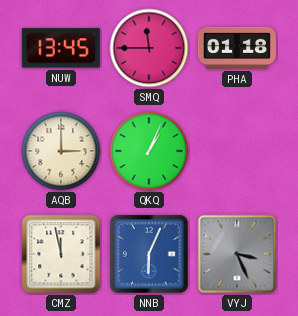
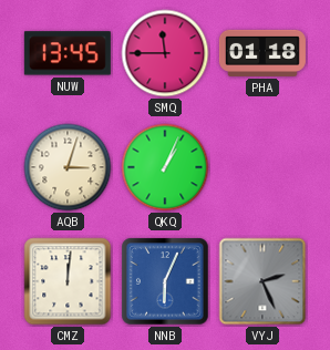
AQB: 3:00 -> 3:03 (68, 167)
CMZ: 11:58 -> 12:01 (68, 281)
VYJ: 3:26 -> 2:26 (262, 281)
